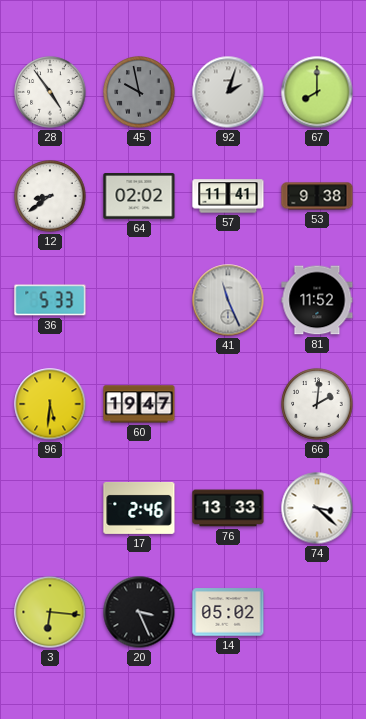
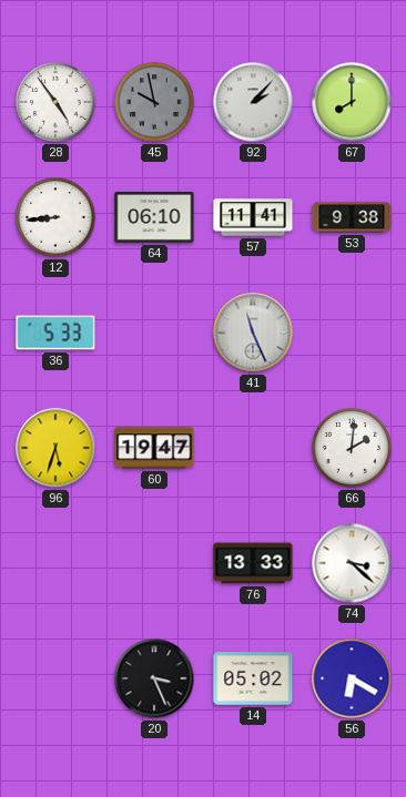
92: 2:03 -> 2:07 (253, 102)
12: 8:39 -> 8:44 (55, 217)
64: 02:02 -> 06:10 (154, 218)
81: 11:52 -> none (317, 300)
96: 5:31 -> 5:33 (55, 448)
17: 2:46 -> none (139, 508)
3: 6:16 -> none (50, 612)
56: none -> 6:20 (352, 678)
